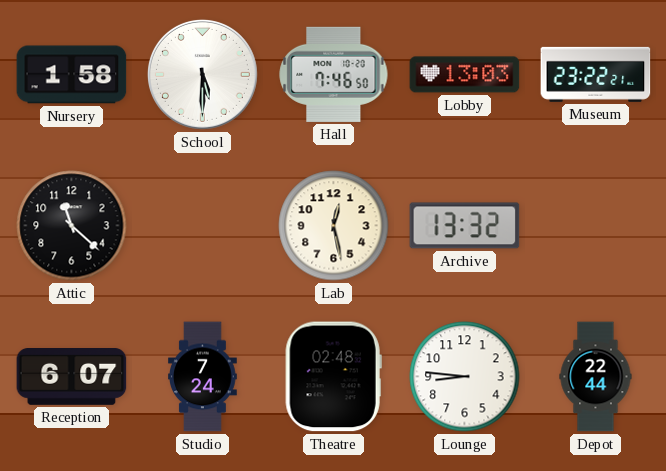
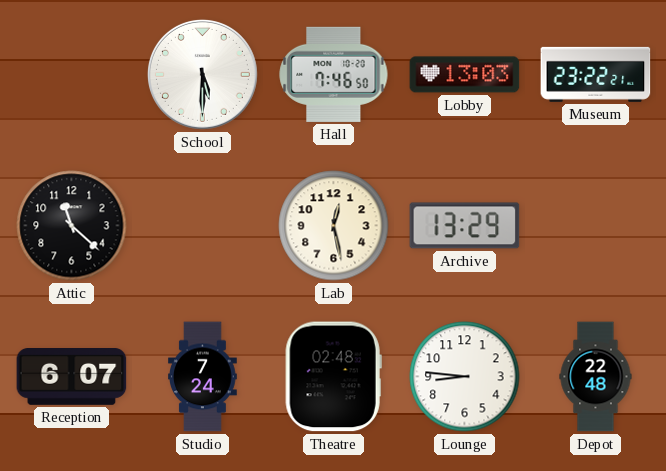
Nursery: 1:58 -> none (72, 75)
Archive: 13:32 -> 13:29 (465, 226)
Depot: 22:44 -> 22:48 (596, 377)
